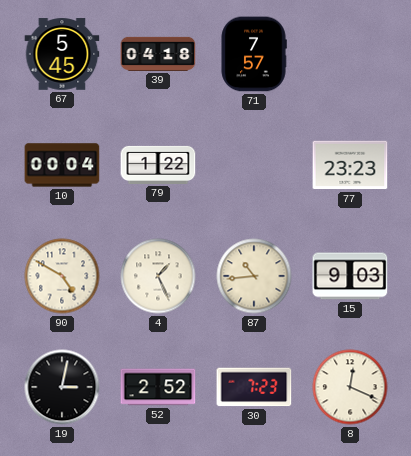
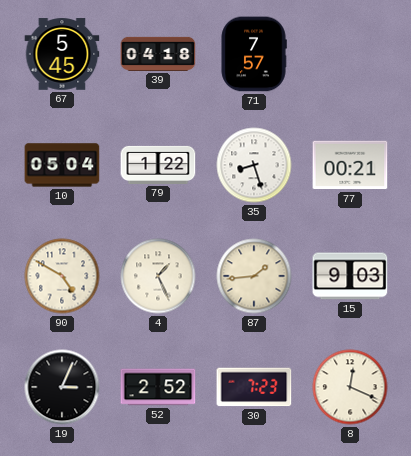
10: 00:04 -> 05:04 (62, 165)
35: none -> 8:27 (254, 165)
77: 23:23 -> 00:21 (350, 165)
87: 10:44 -> 1:44 (254, 276)
19: 3:02 -> 3:04 (62, 387)
